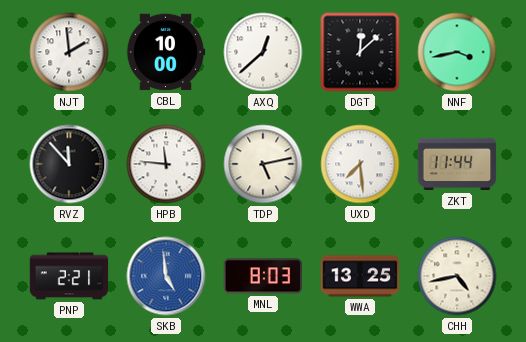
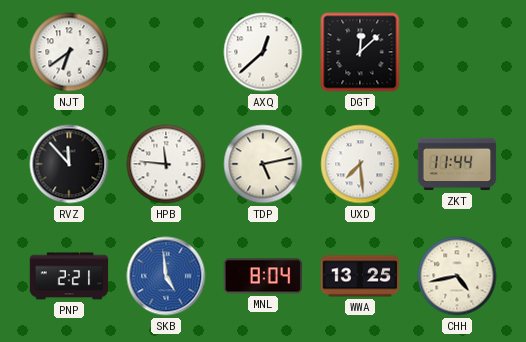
NJT: 1:59 -> 6:39 (69, 52)
CBL: 10:00 -> none (166, 52)
NNF: 3:43 -> none (457, 52)
MNL: 8:03 -> 8:04 (263, 276)
